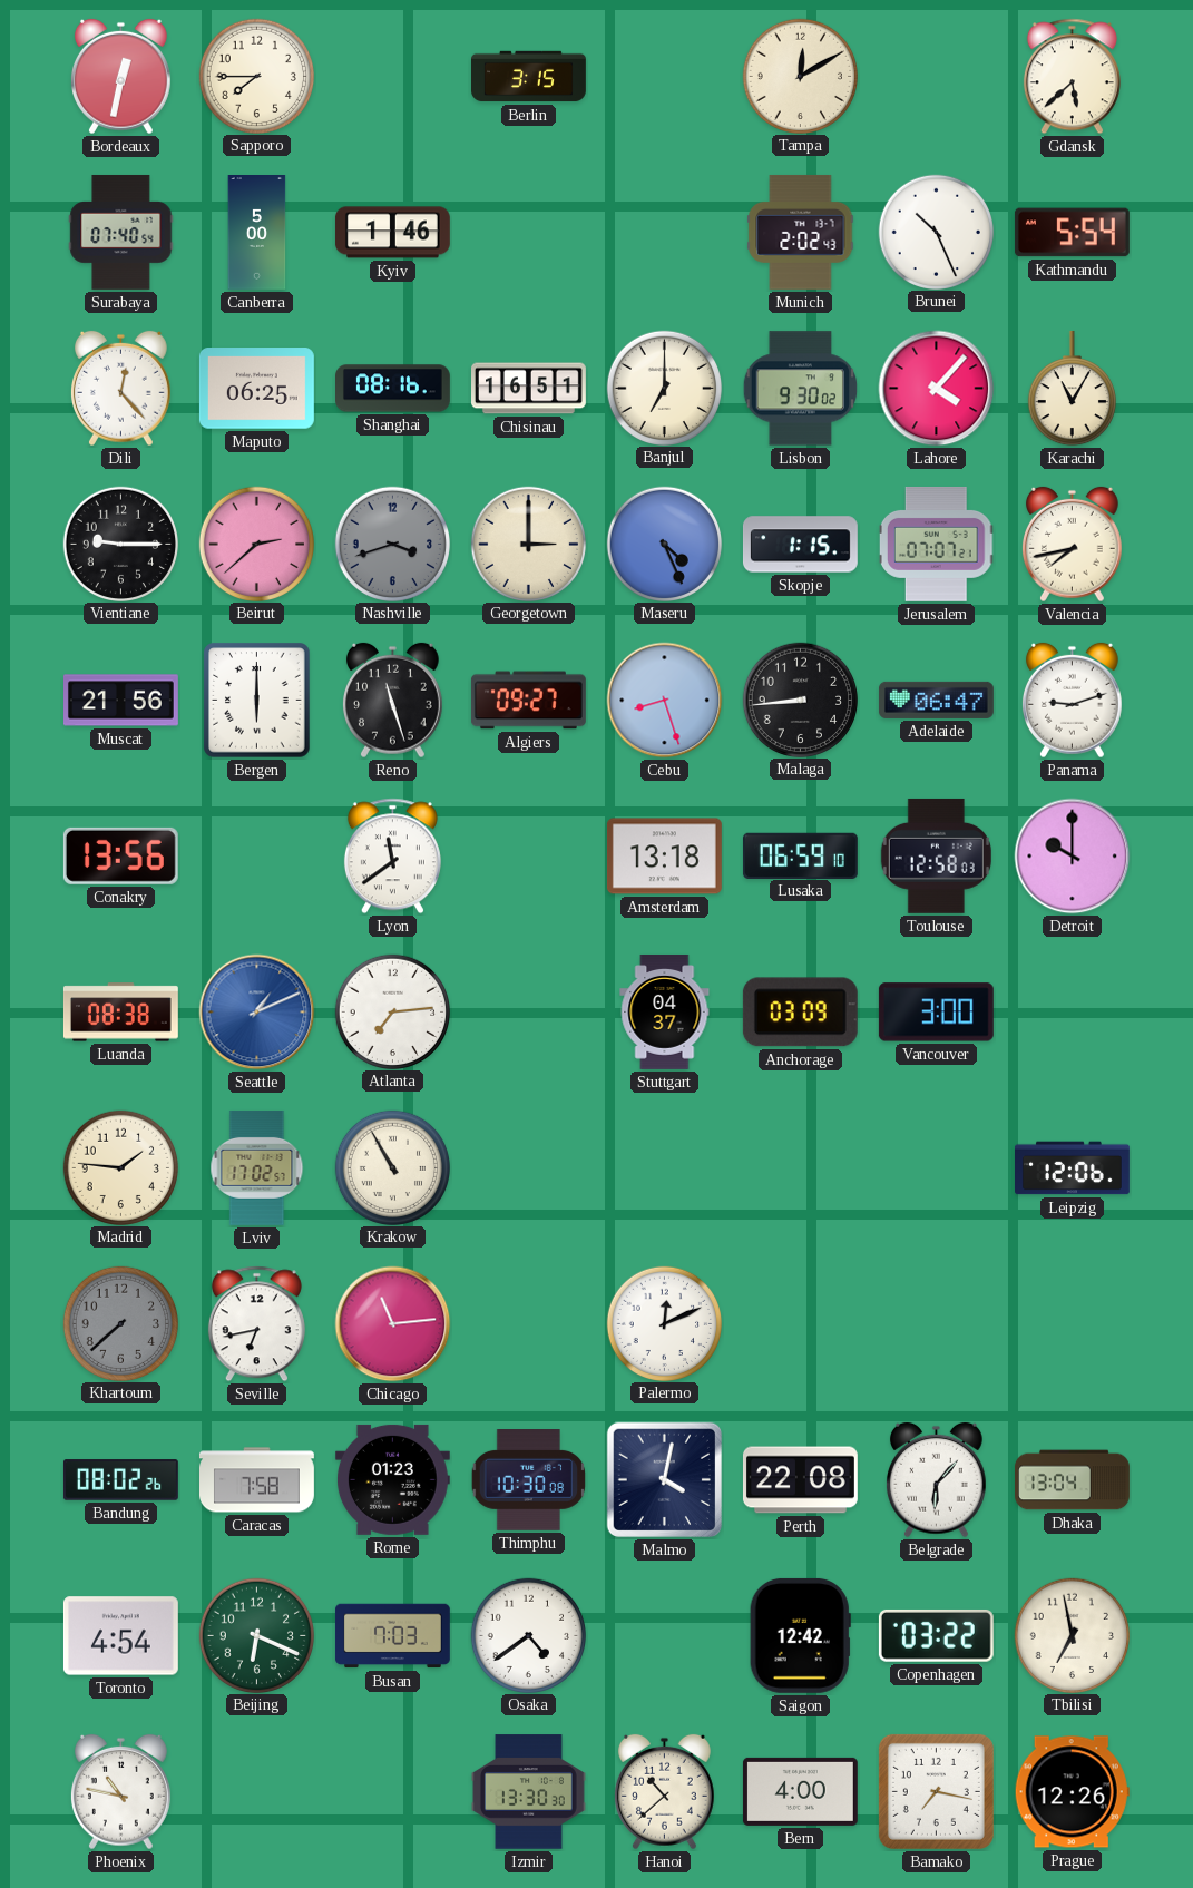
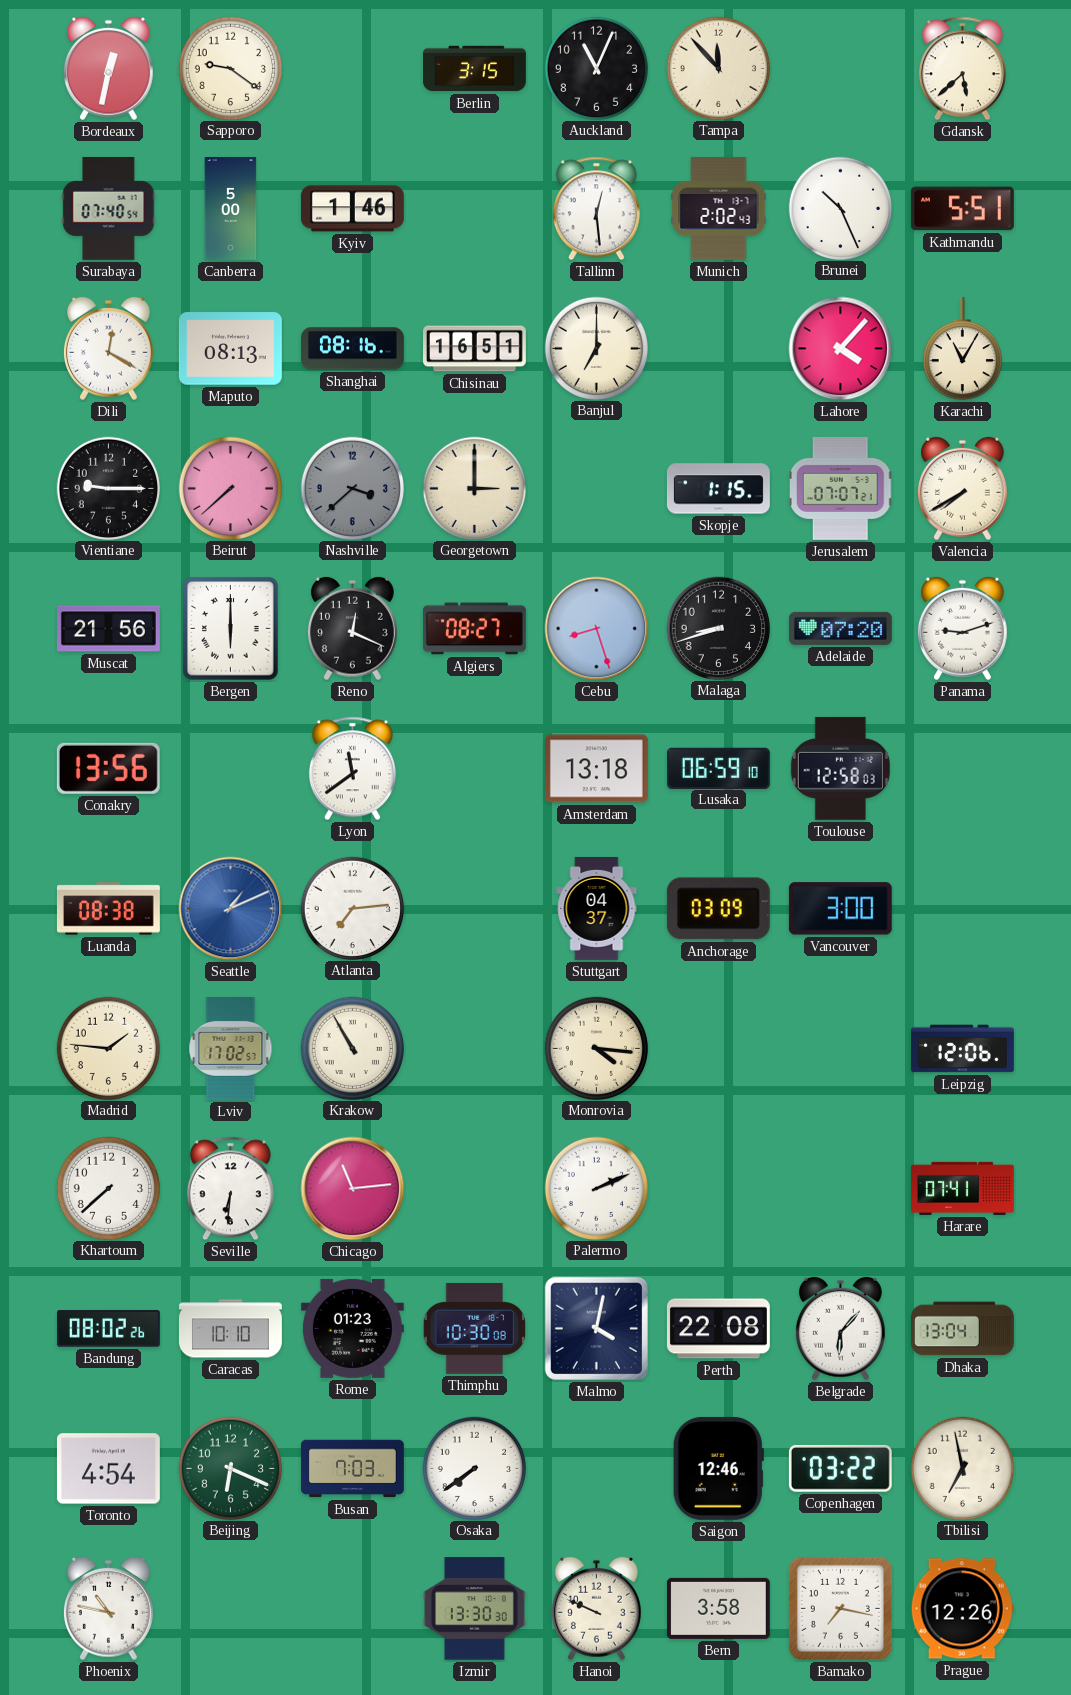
Sapporo: 7:45 -> 9:21 (230, 68)
Auckland: none -> 11:04 (596, 68)
Tampa: 12:10 -> 11:53 (718, 68)
Tallinn: none -> 12:29 (596, 209)
Kathmandu: 5:54 -> 5:51 (962, 209)
Dili: 12:23 -> 12:20 (108, 349)
Maputo: 06:25 -> 08:13 (230, 349)
Lisbon: 9:30 -> none (801, 389)
Beirut: 2:38 -> 7:38 (230, 488)
Nashville: 3:42 -> 3:38 (352, 488)
Maseru: 4:26 -> none (664, 544)
Valencia: 7:43 -> 7:40 (962, 489)
Reno: 11:27 -> 12:19 (352, 629)
Algiers: 09:27 -> 08:27 (474, 629)
Malaga: 8:44 -> 8:42 (718, 628)
Adelaide: 06:47 -> 07:20 (840, 628)
Detroit: 10:00 -> none (1073, 857)
Monrovia: none -> 4:16 (596, 1048)
Khartoum dial: grey -> white (108, 1188)
Seville: 6:43 -> 6:31 (230, 1189)
Palermo: 12:11 -> 2:11 (596, 1188)
Harare: none -> 07:41 (963, 1188)
Caracas: 7:58 -> 10:10 (231, 1329)
Osaka: 4:39 -> 7:39 (474, 1468)
Saigon: 12:42 -> 12:46 (718, 1468)
Hanoi: 10:38 -> 9:49 (596, 1609)
Bern: 4:00 -> 3:58 (718, 1608)
